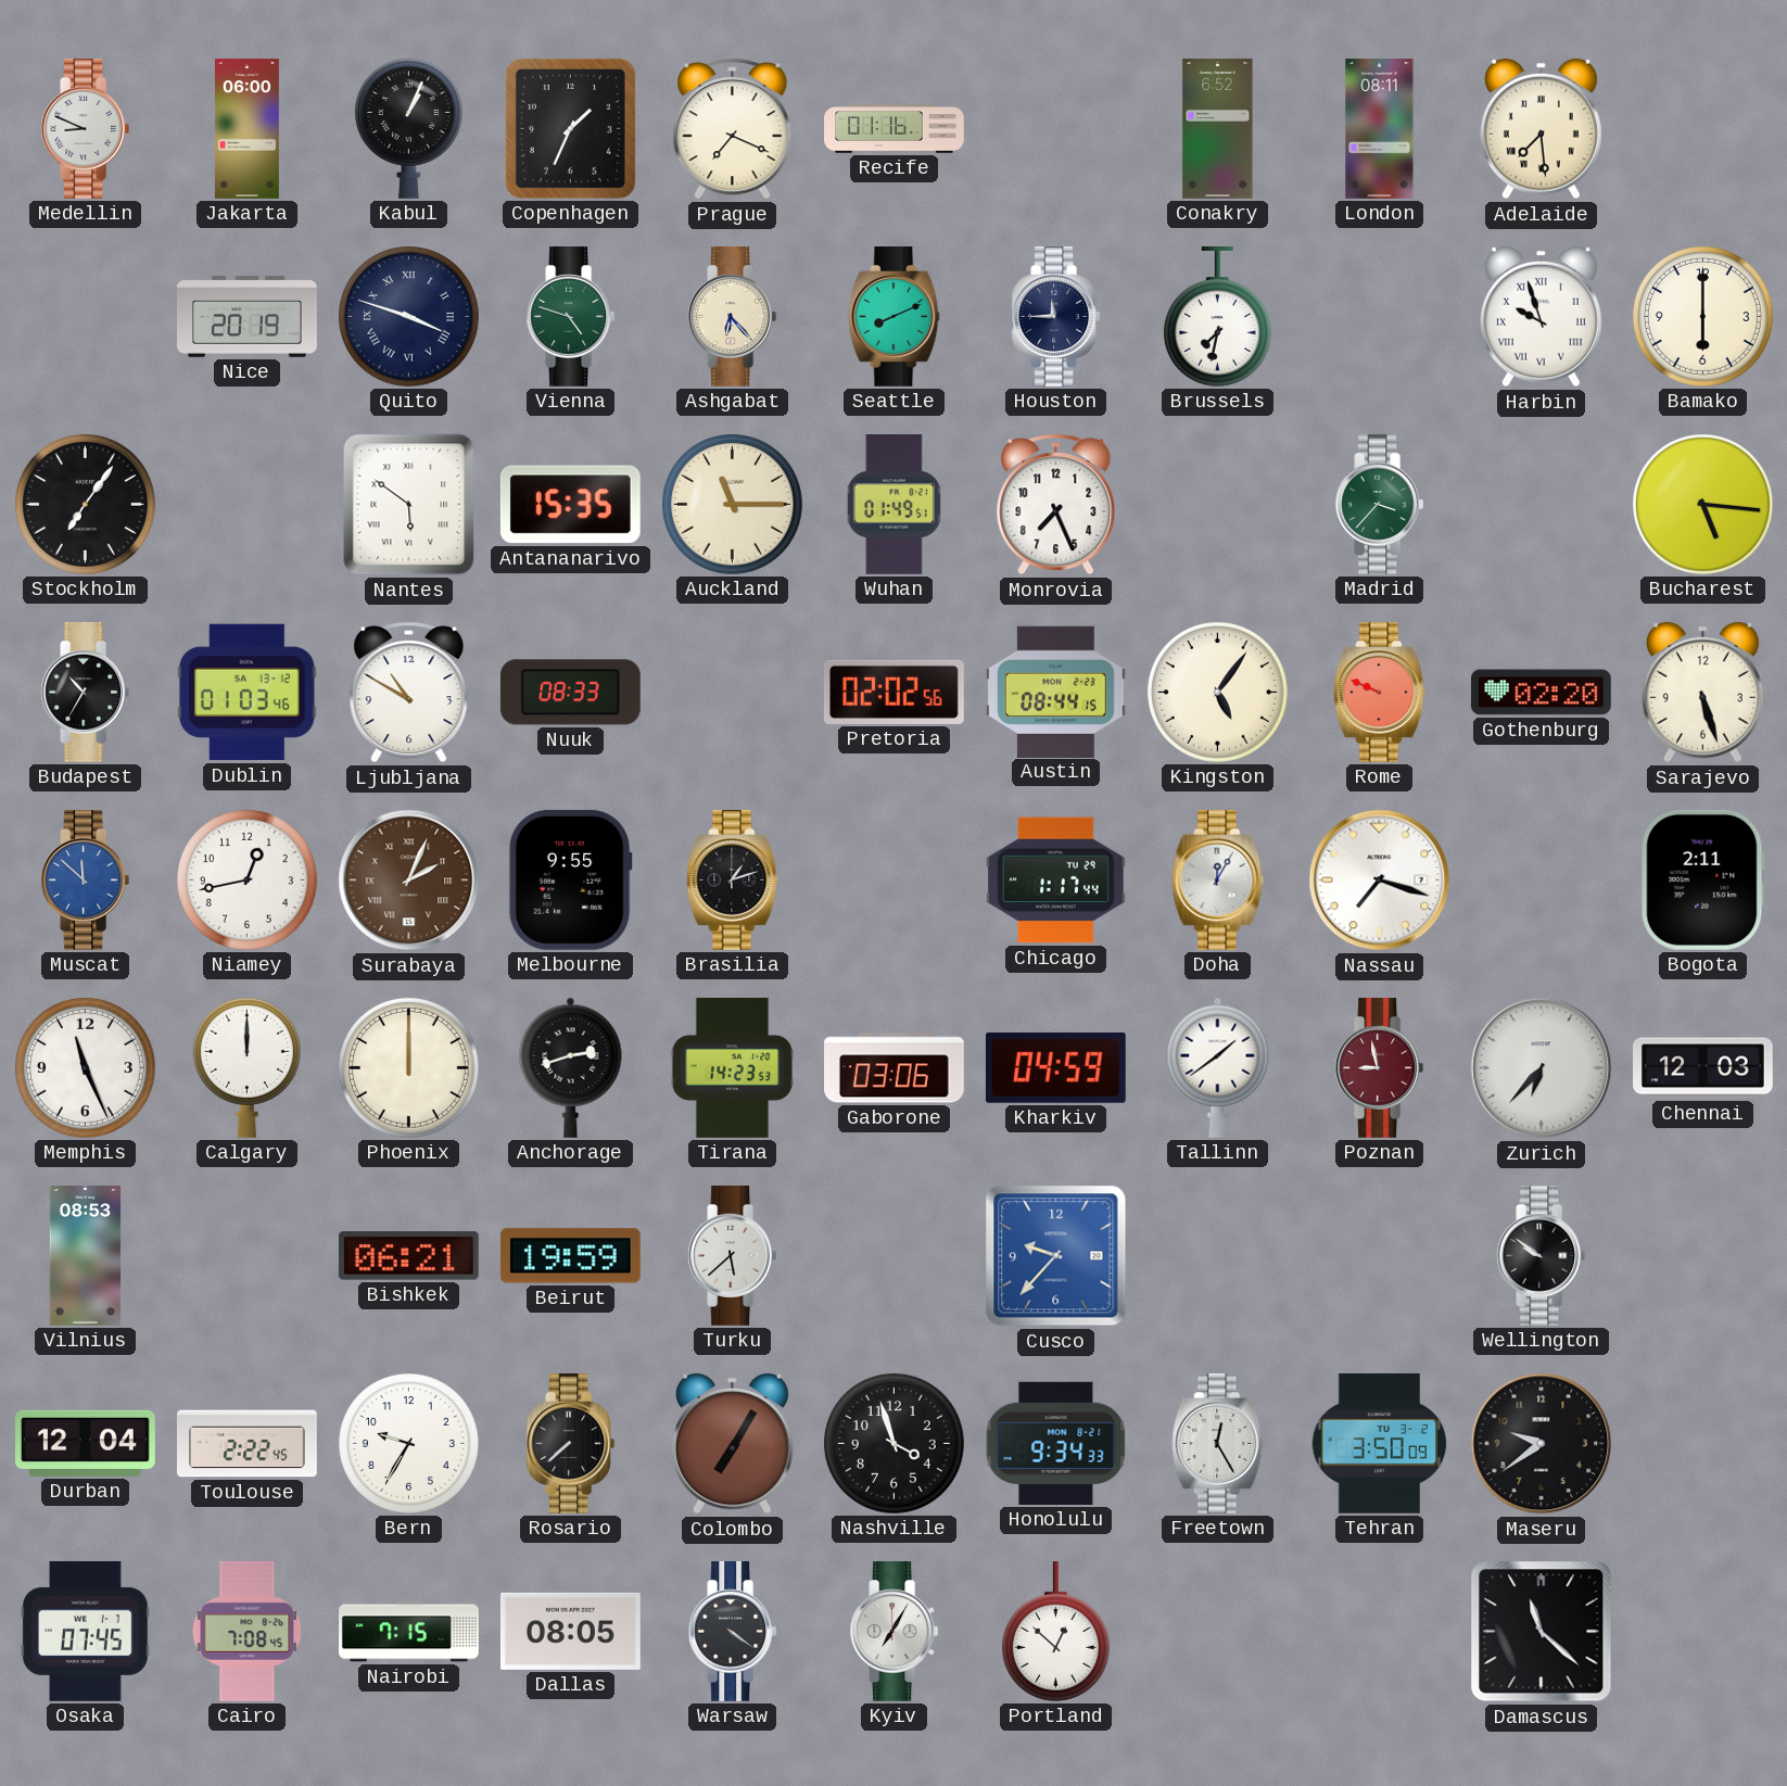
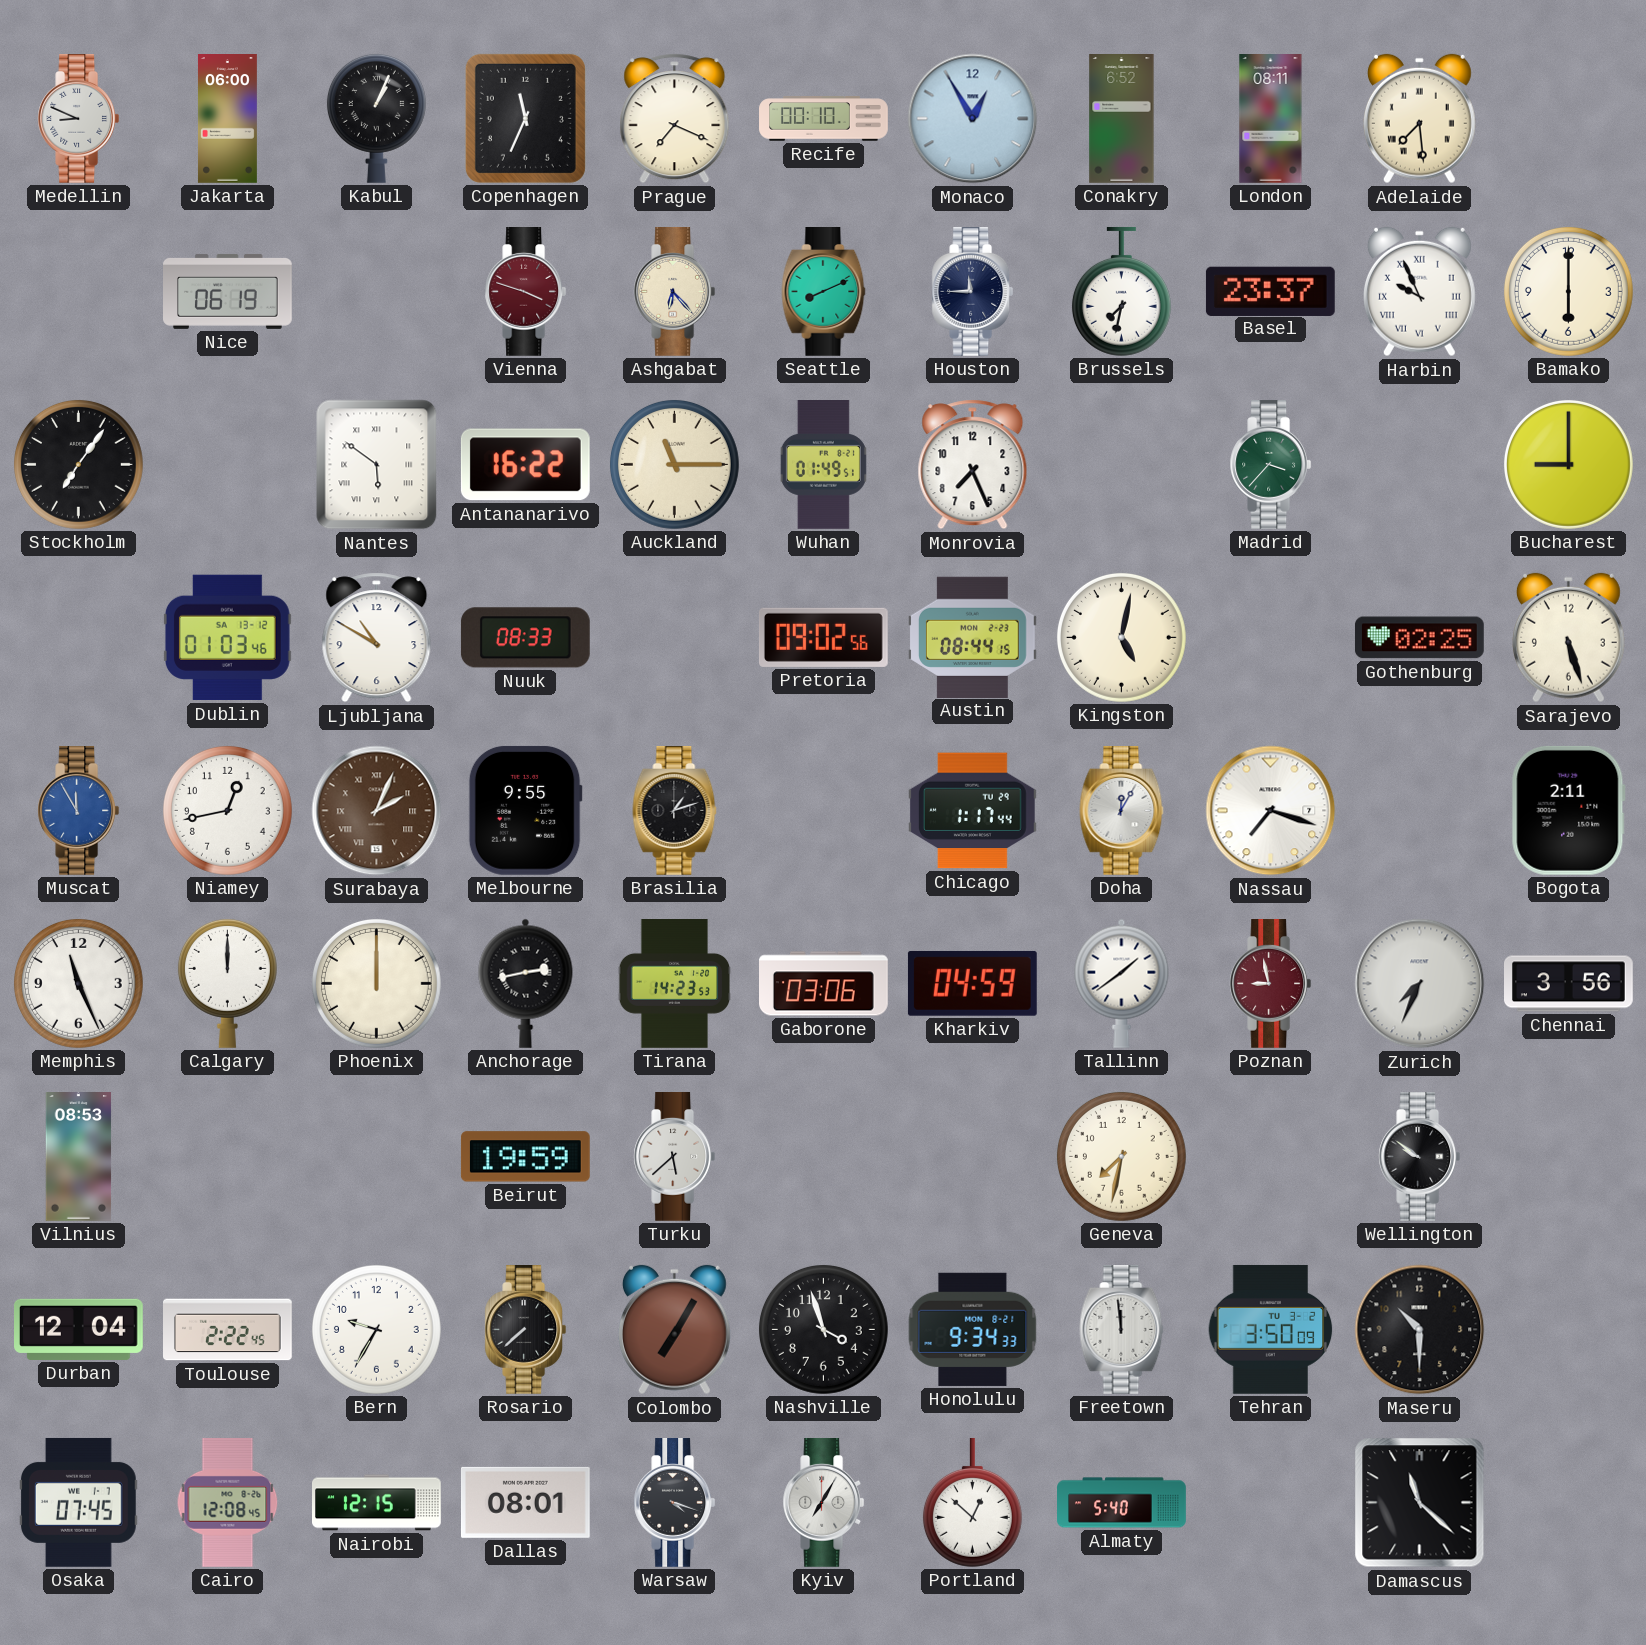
Copenhagen: 1:34 -> 11:34 (525, 118)
Recife: 01:16 -> 00:10 (824, 119)
Monaco: none -> 12:55 (973, 119)
Nice: 20:19 -> 06:19 (228, 291)
Quito: 3:48 -> none (408, 316)
Vienna: 4:48 -> 3:48 (526, 292)
Vienna dial: green -> burgundy (526, 292)
Basel: none -> 23:37 (1270, 291)
Harbin: 9:57 -> 9:56 (1419, 292)
Antananarivo: 15:35 -> 16:22 (525, 465)
Bucharest: 5:16 -> 9:00 (1568, 464)
Budapest: 10:35 -> none (86, 693)
Pretoria: 02:02 -> 09:02 (823, 637)
Kingston: 5:06 -> 5:02 (1121, 637)
Rome: 9:49 -> none (1380, 693)
Gothenburg: 02:20 -> 02:25 (1419, 638)
Muscat: 11:52 -> 11:55 (79, 811)
Anchorage: 2:42 -> 2:43 (526, 983)
Zurich: 6:37 -> 7:34 (1420, 984)
Chennai: 12:03 -> 3:56 (1569, 984)
Bishkek: 06:21 -> none (408, 1256)
Cusco: 9:37 -> none (1056, 1256)
Geneva: none -> 7:32 (1121, 1156)
Freetown: 12:25 -> 11:59 (1122, 1330)
Maseru: 9:39 -> 10:30 (1420, 1330)
Cairo: 7:08 -> 12:08 (228, 1502)
Nairobi: 7:15 -> 12:15 (377, 1503)
Dallas: 08:05 -> 08:01 (525, 1502)
Warsaw: 4:21 -> 4:18 (675, 1503)
Almaty: none -> 5:40 (1122, 1503)
